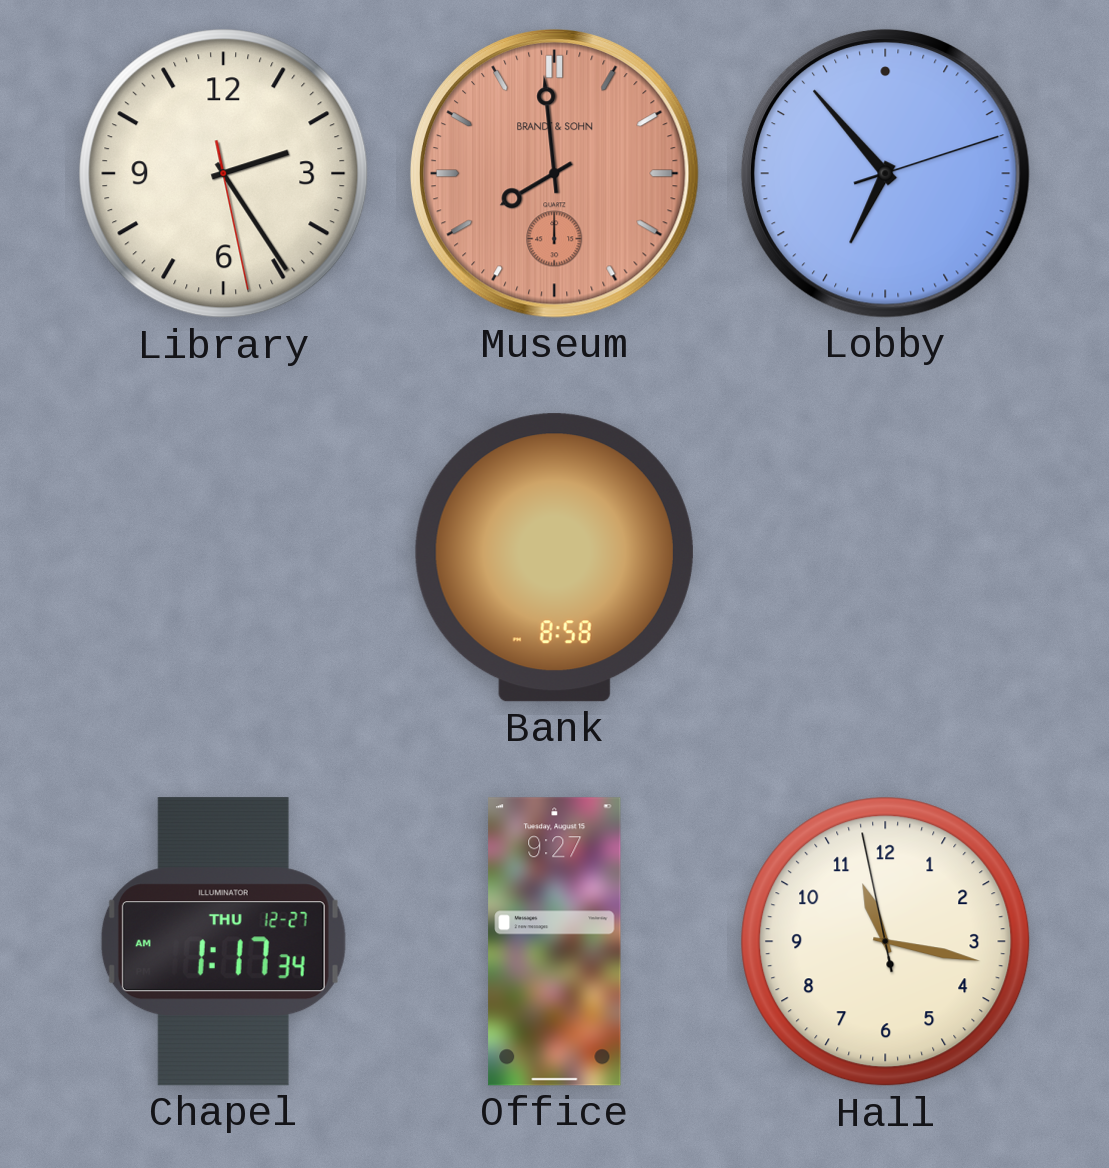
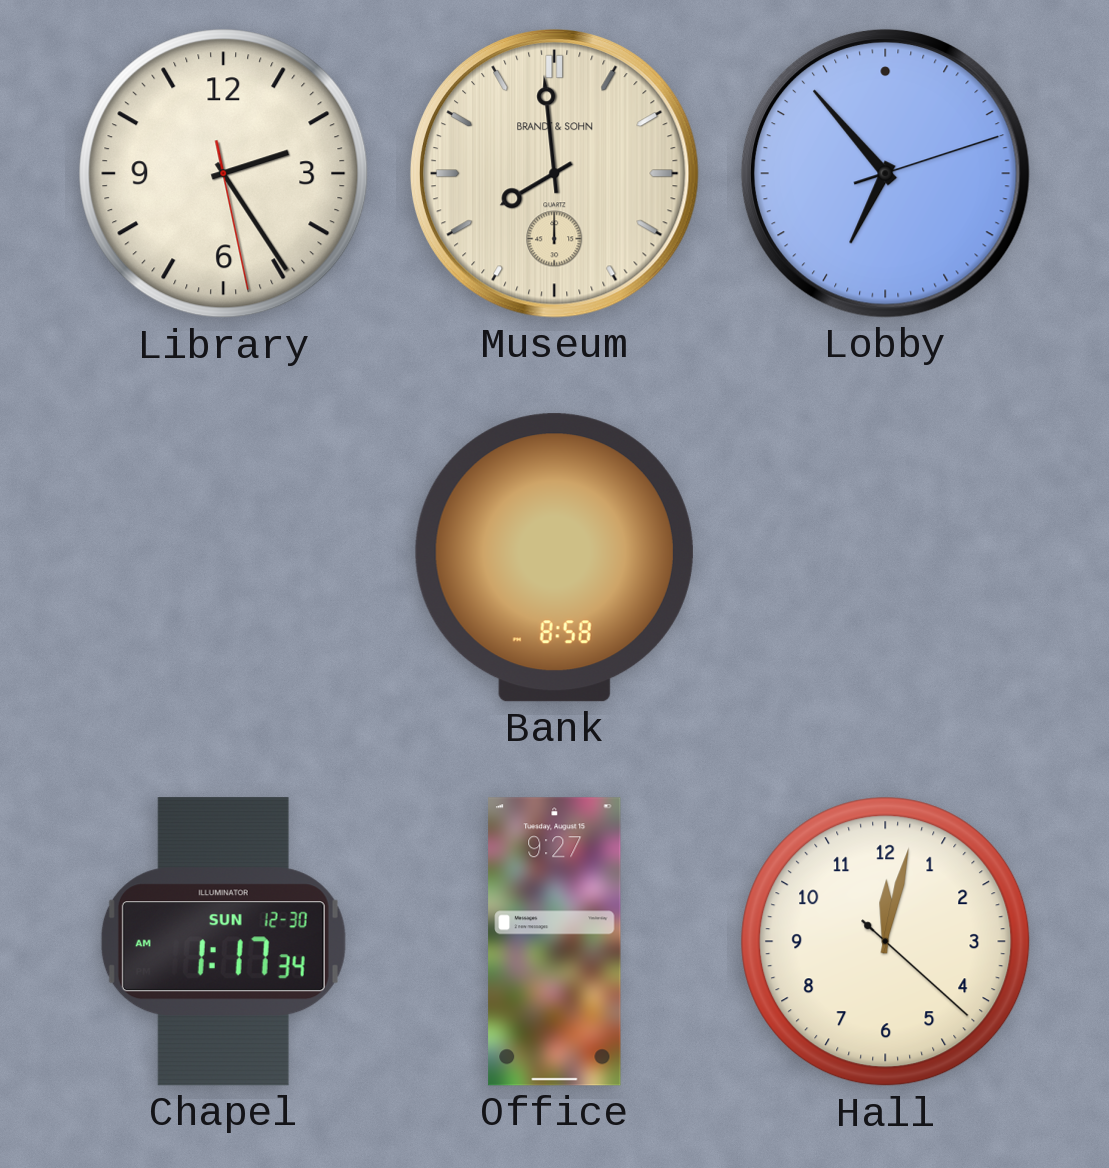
Museum dial: salmon -> cream (554, 173)
Chapel date: THU 12-27 -> SUN 12-30 (223, 942)
Hall: 11:16 -> 12:02 (886, 942)
